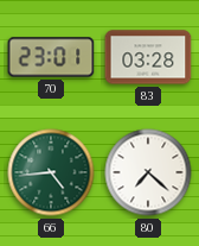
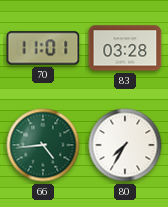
70: 23:01 -> 11:01 (43, 48)
80: 7:22 -> 7:35 (125, 145)
